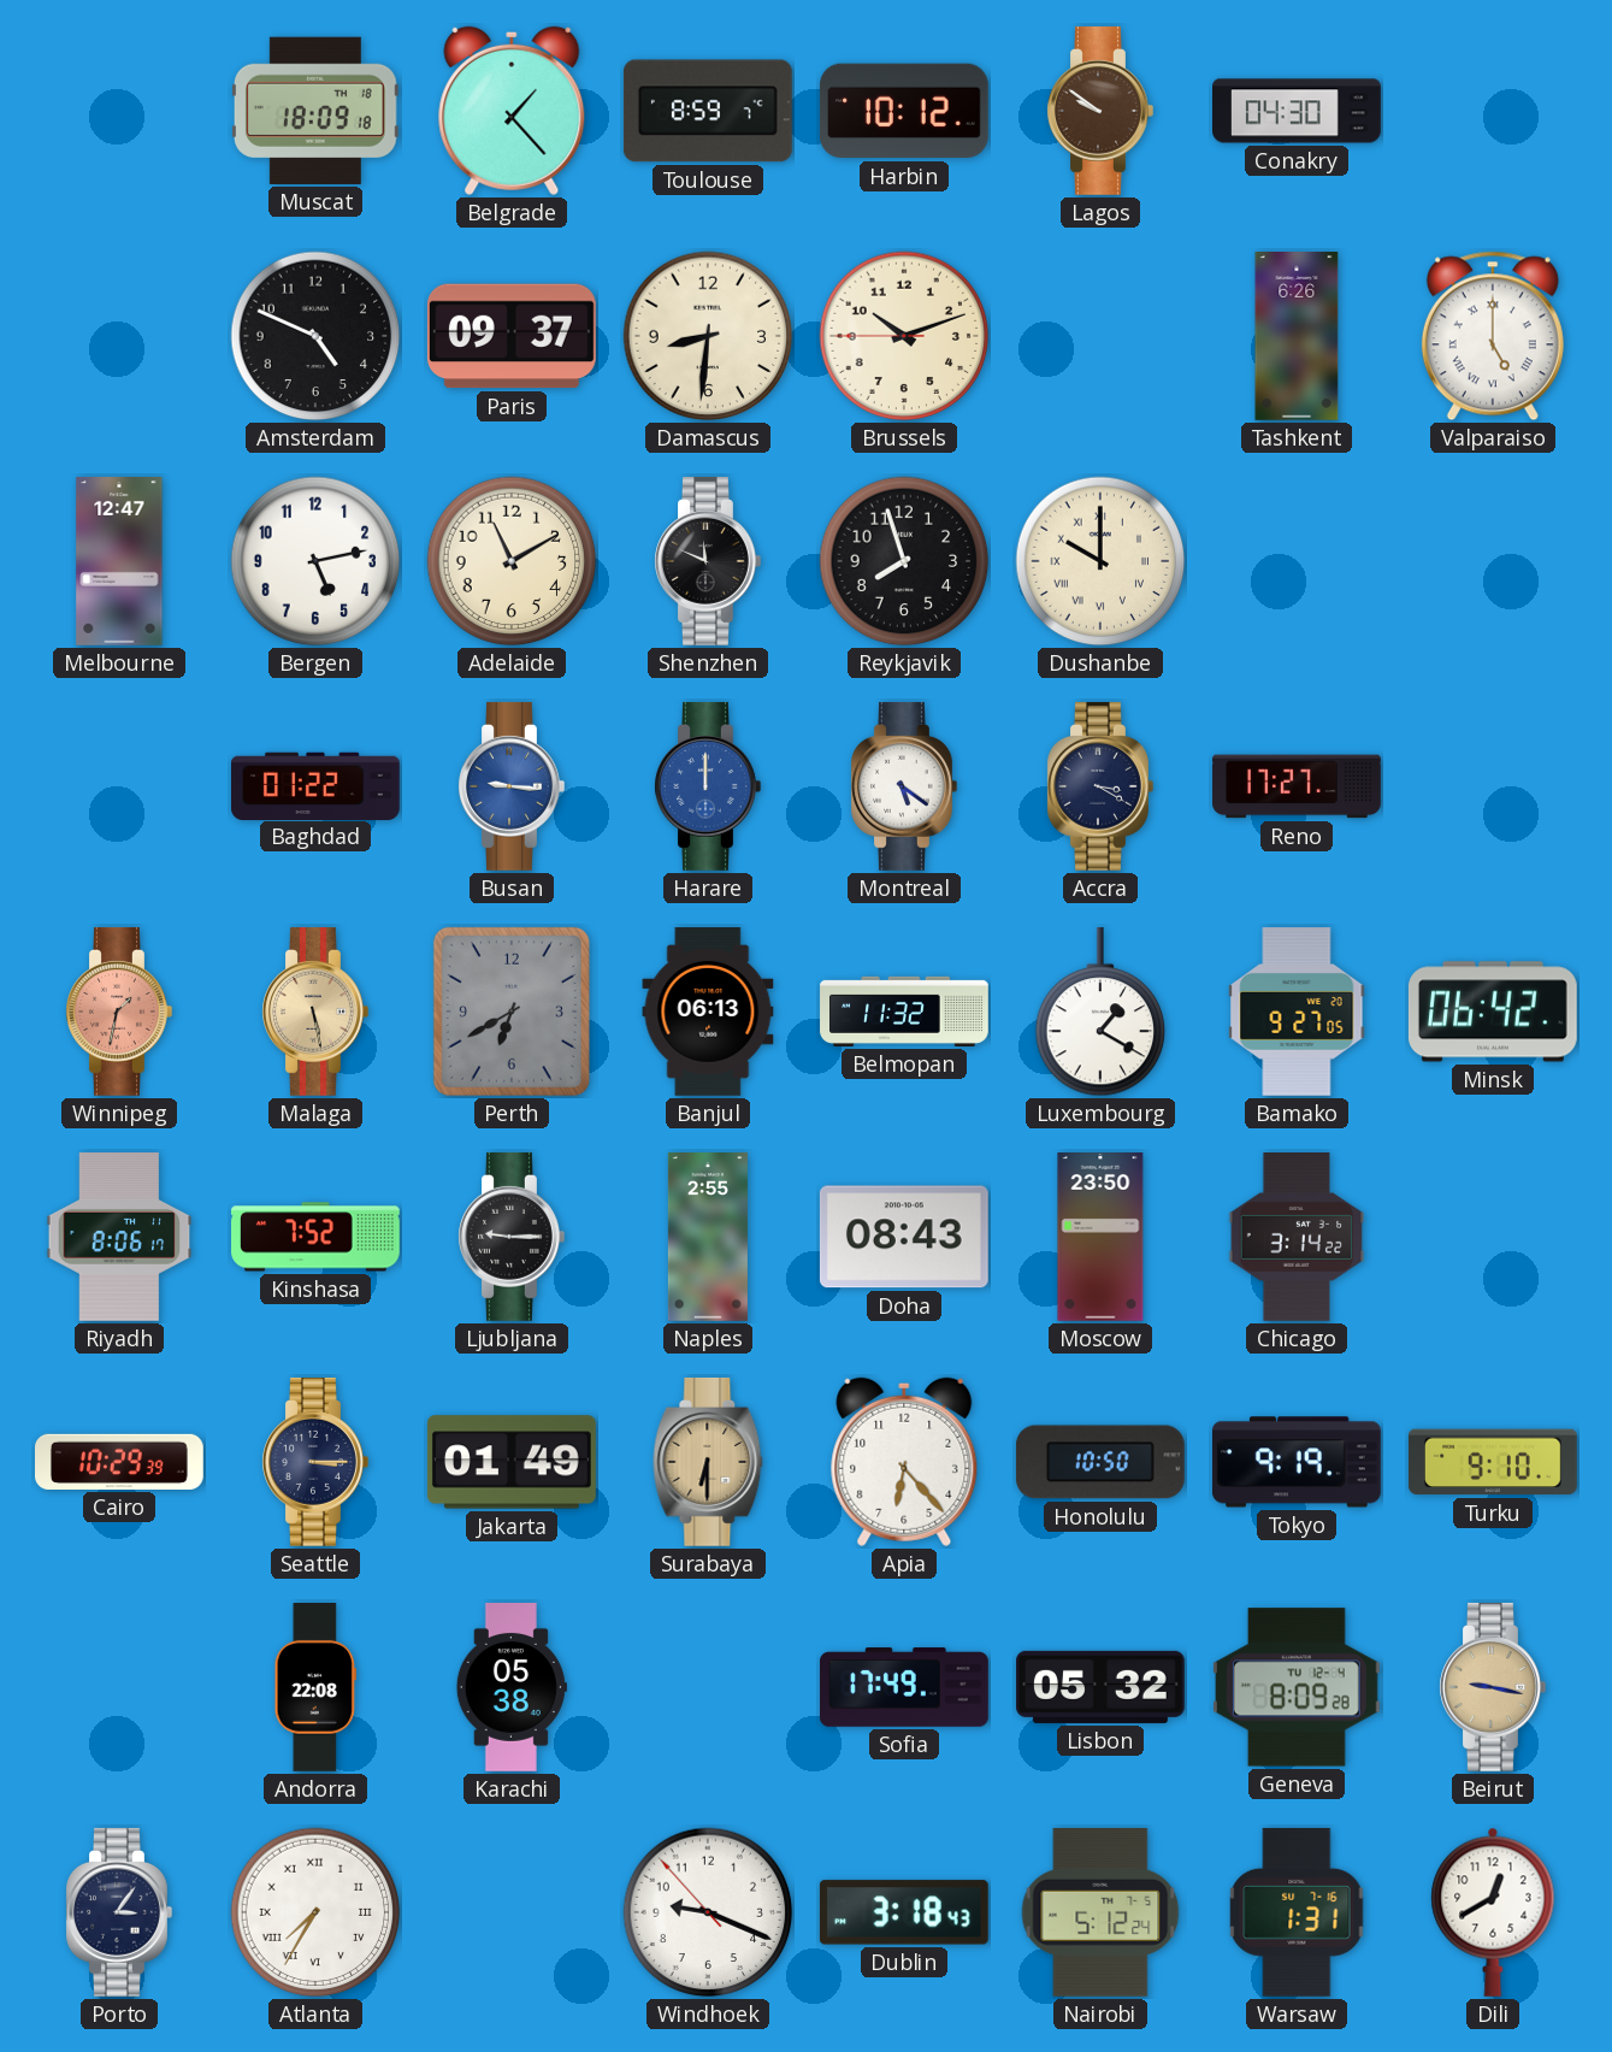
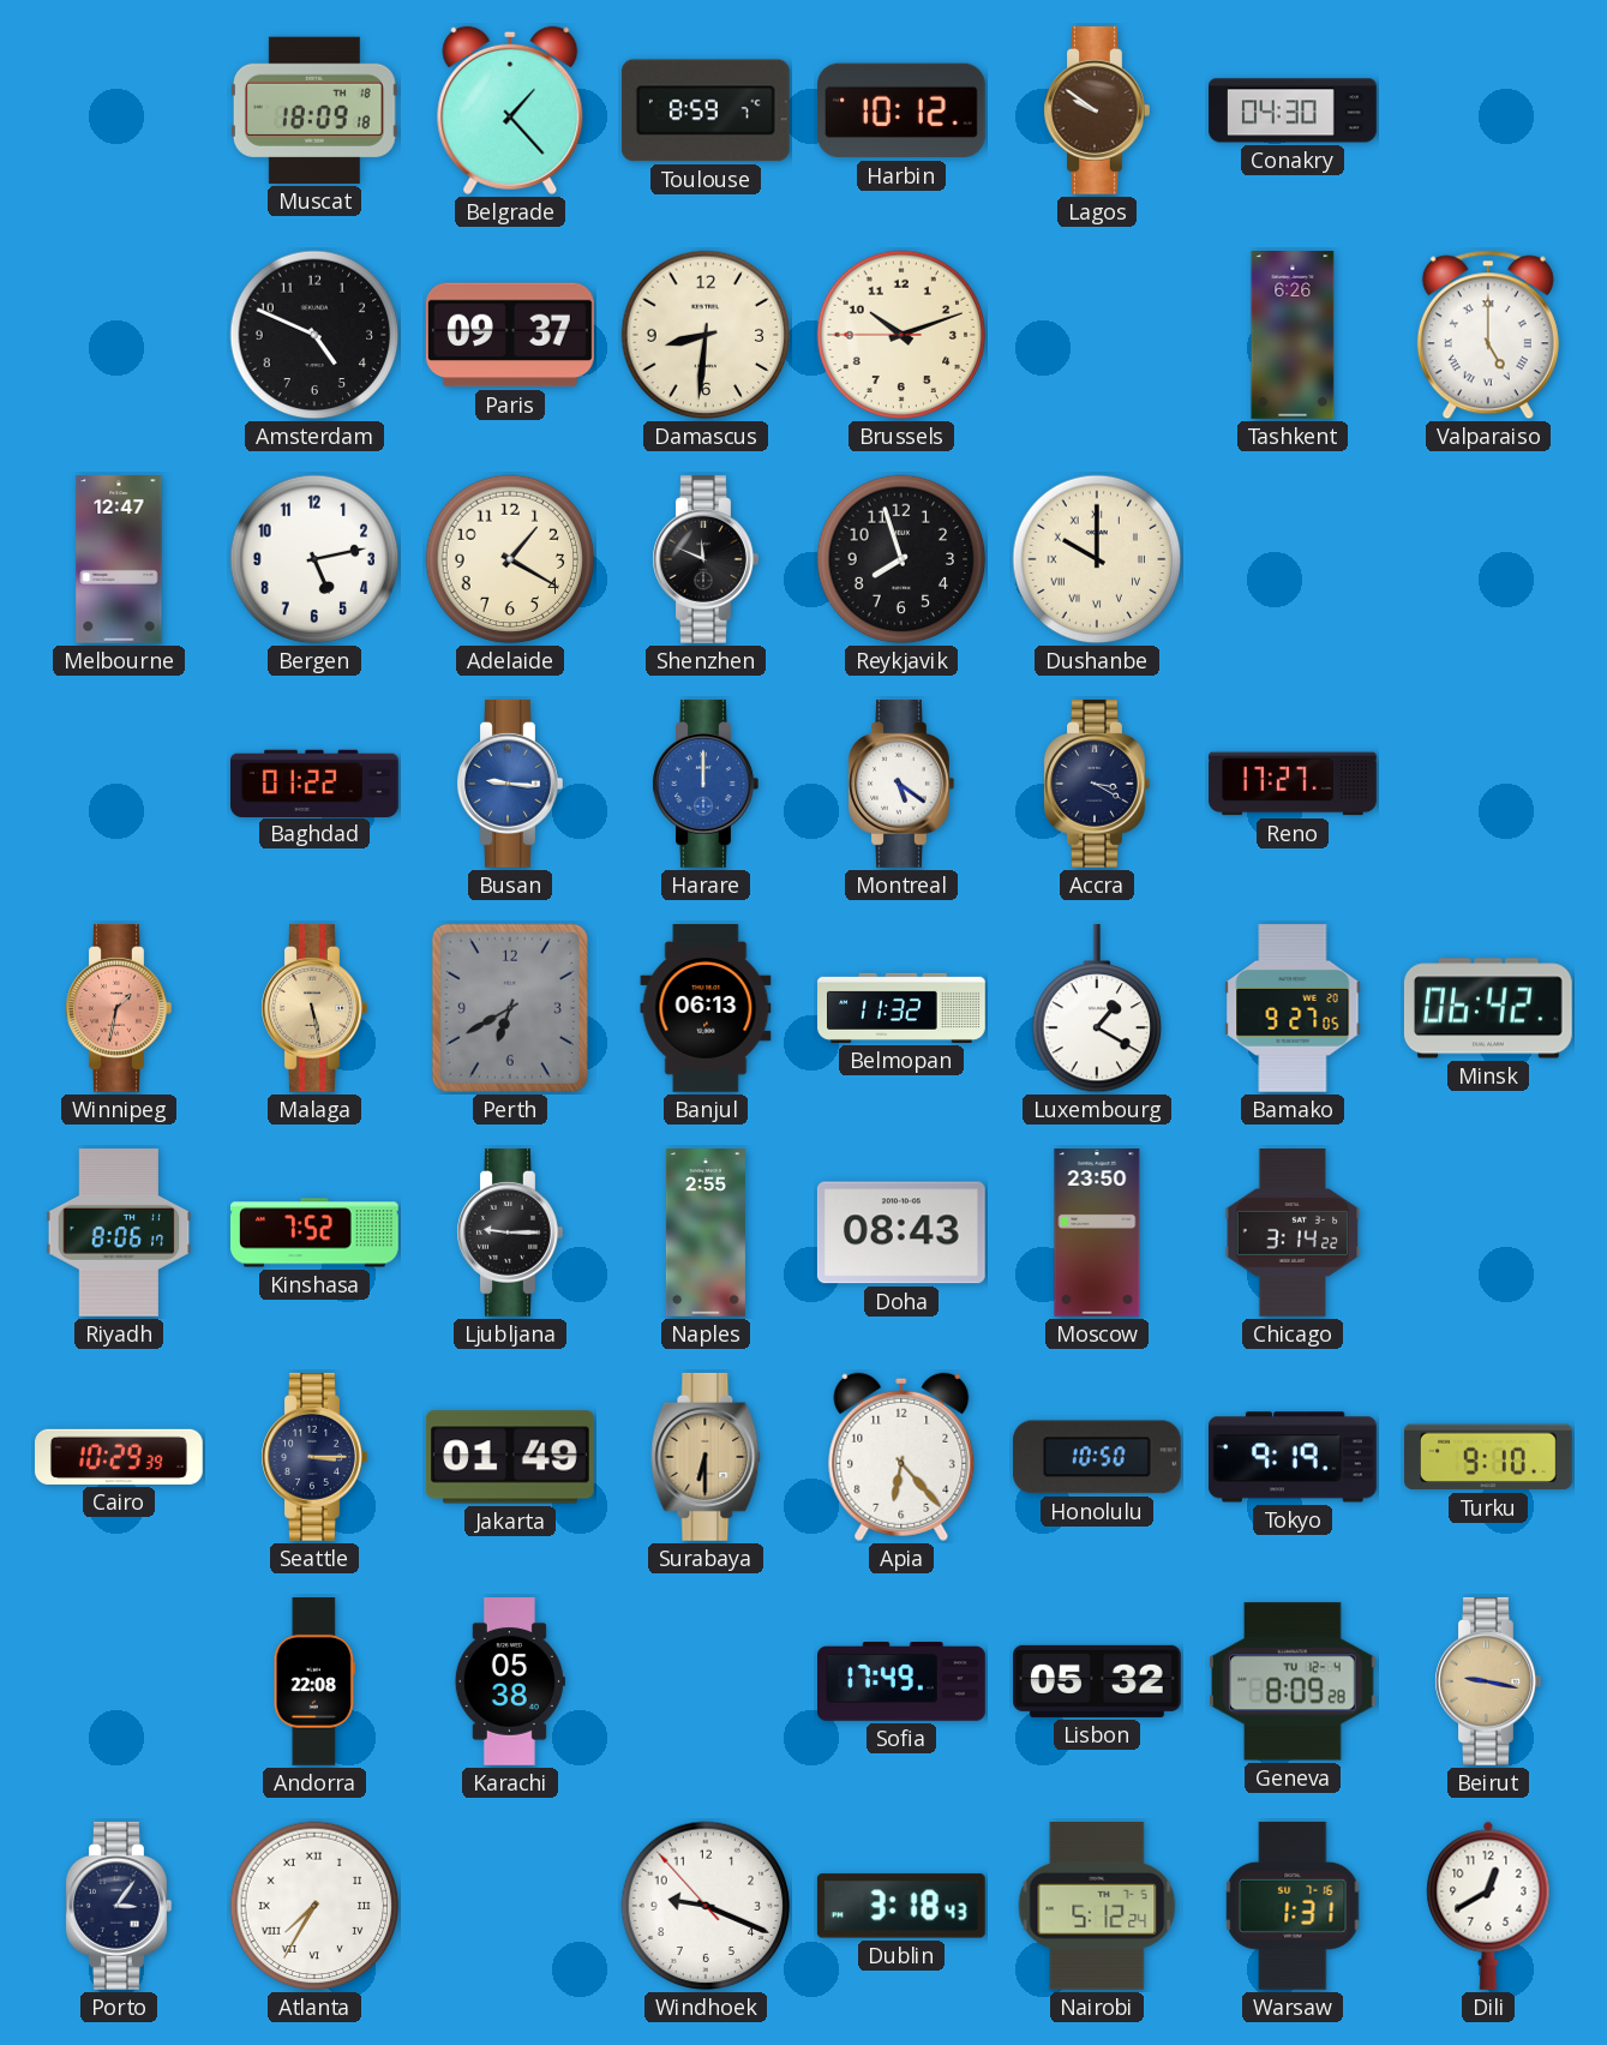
Adelaide: 11:10 -> 1:20 (510, 559)
